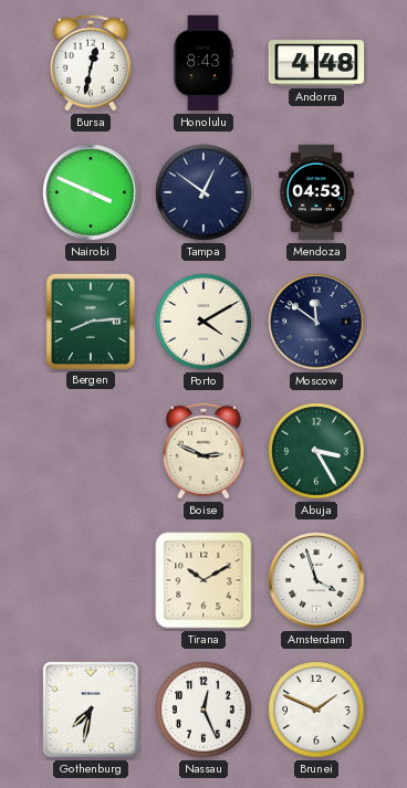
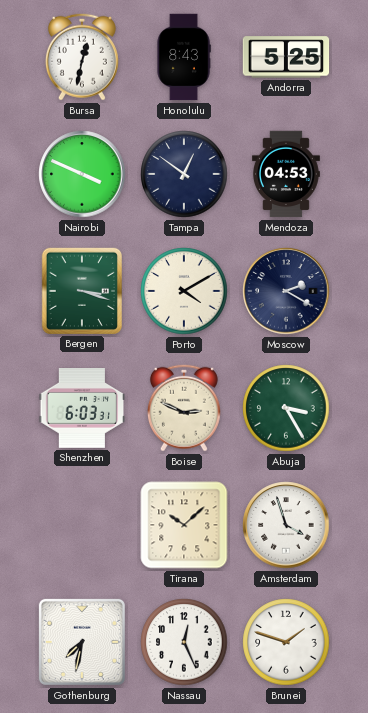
Andorra: 4:48 -> 5:25 (286, 57)
Bergen: 8:14 -> 3:18 (81, 290)
Moscow: 11:51 -> 2:20 (286, 291)
Shenzhen: none -> 6:03 (82, 408)
Tirana: 10:10 -> 10:08 (184, 525)
Brunei: 1:49 -> 1:48 (286, 642)
